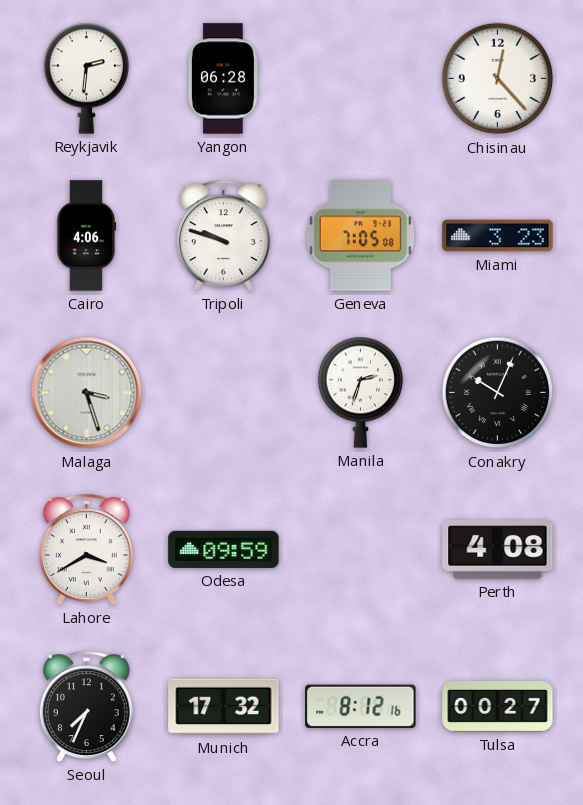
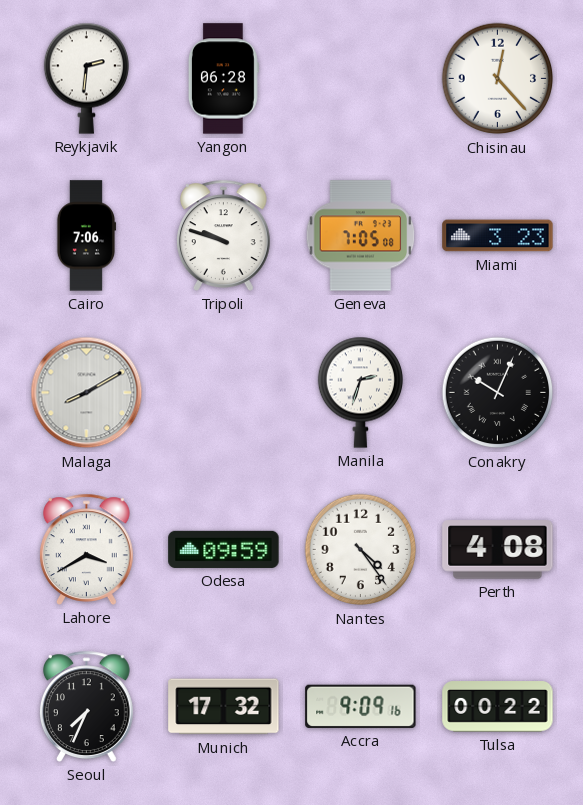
Cairo: 4:06 -> 7:06 (86, 236)
Malaga: 3:27 -> 8:10 (87, 393)
Nantes: none -> 4:24 (361, 550)
Accra: 8:12 -> 9:09 (361, 706)
Tulsa: 00:27 -> 00:22 (498, 707)
